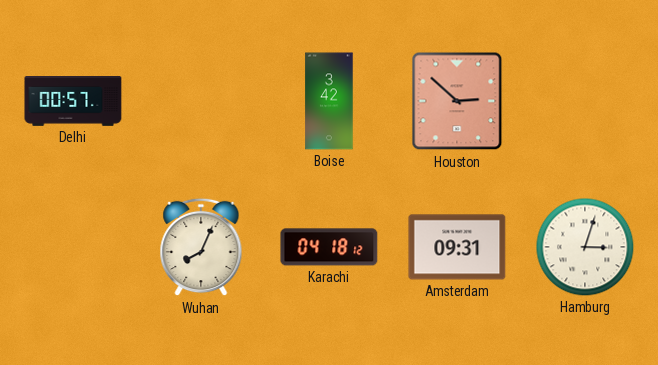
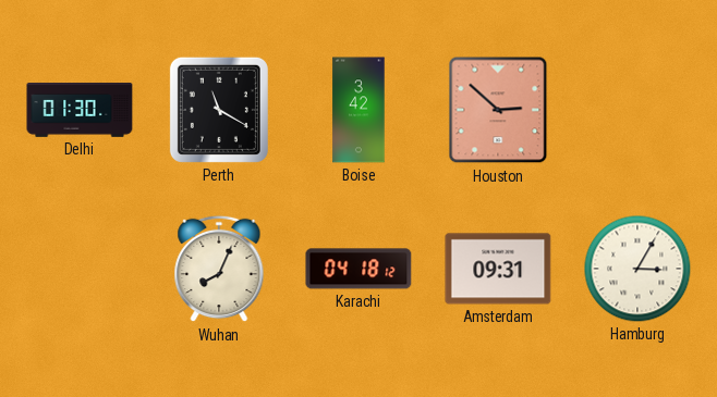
Delhi: 00:57 -> 01:30 (80, 111)
Perth: none -> 11:20 (219, 110)
Hamburg: 3:03 -> 3:05 (637, 269)
